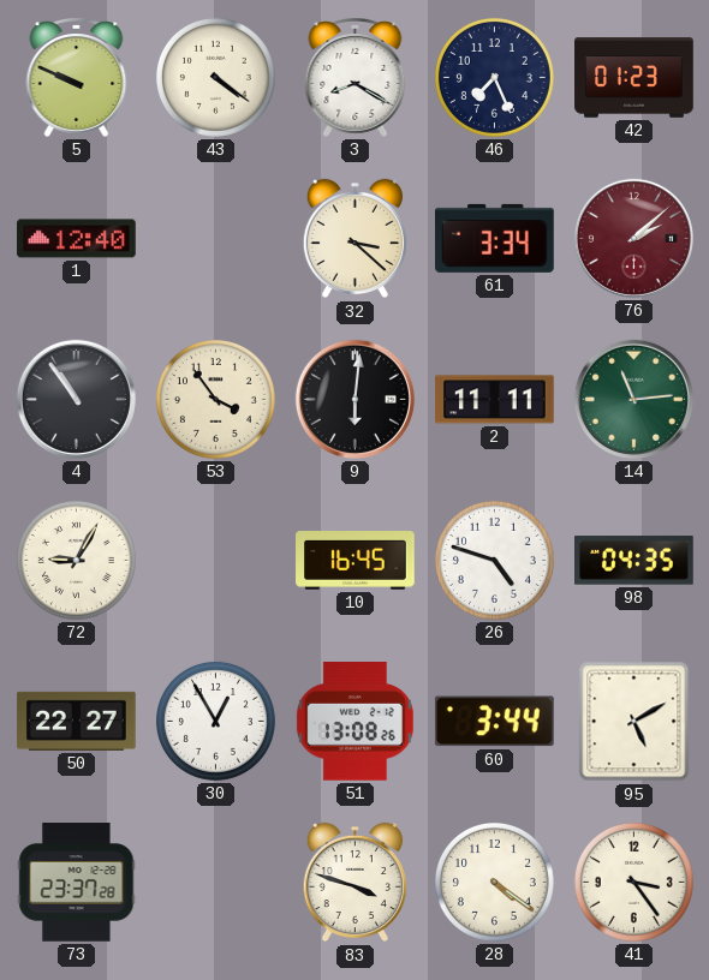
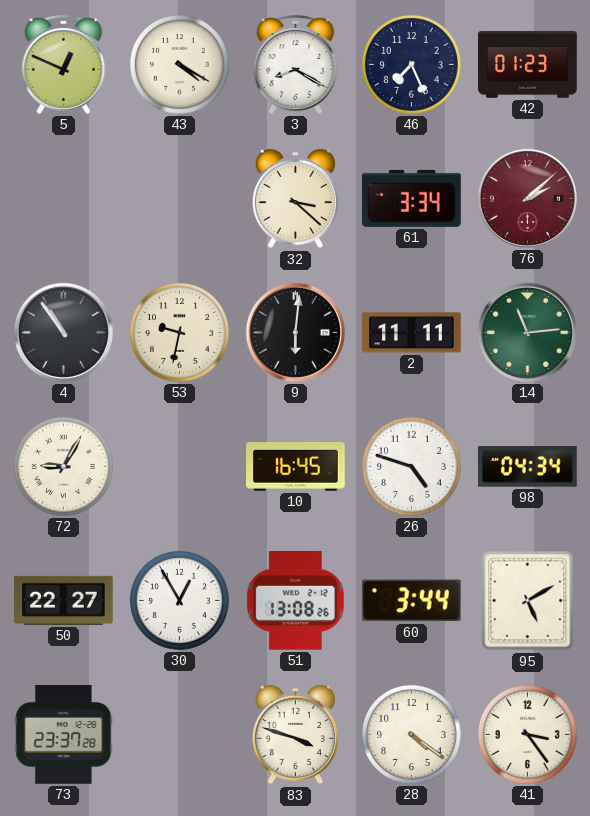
5: 9:49 -> 12:49 (64, 64)
43: 4:21 -> 4:20 (179, 64)
1: 12:40 -> none (77, 239)
53: 3:54 -> 9:32 (179, 332)
98: 04:35 -> 04:34 (528, 467)
